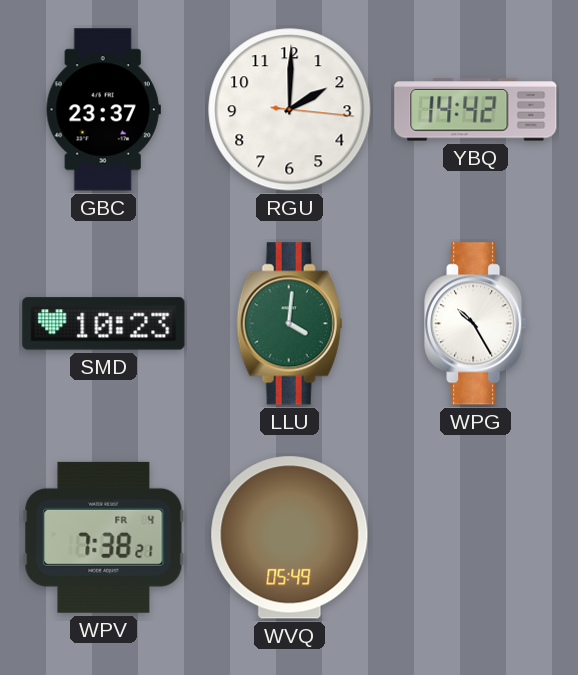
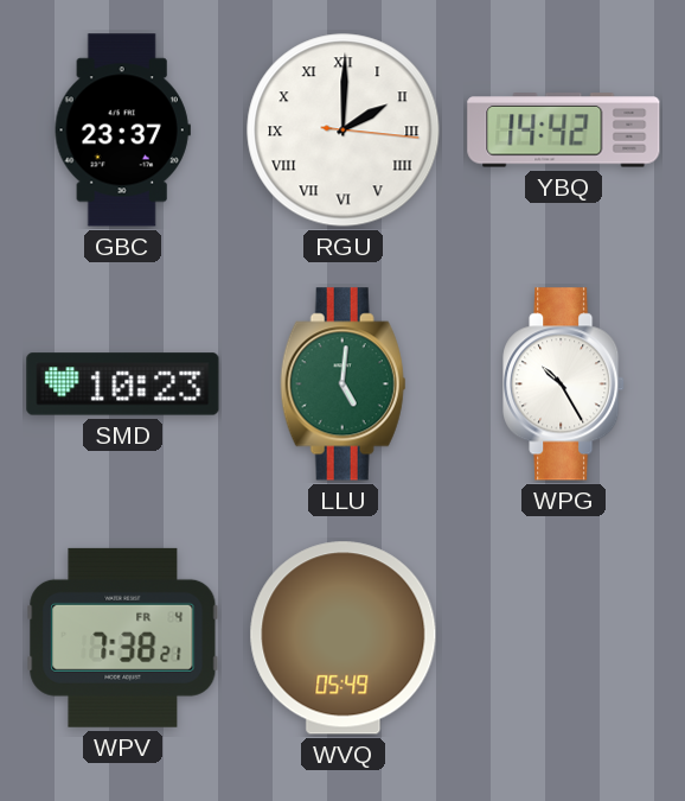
RGU numerals: Arabic -> Roman (344, 131)
LLU: 4:01 -> 5:01 (344, 384)
